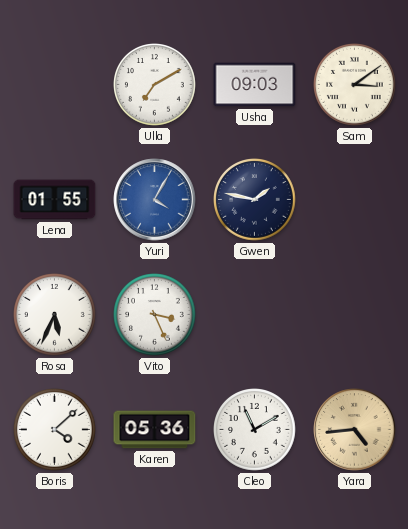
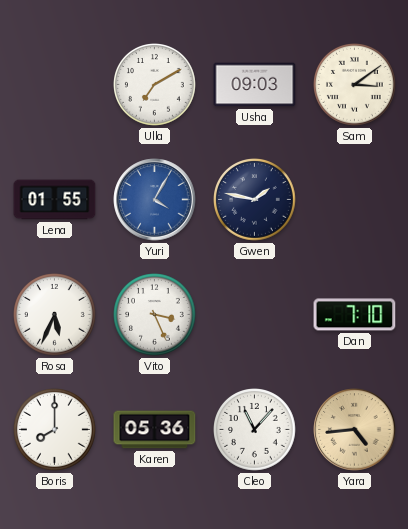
Dan: none -> 7:10 (355, 315)
Boris: 4:08 -> 8:00 (55, 430)
Cleo: 11:10 -> 11:07 (255, 430)
